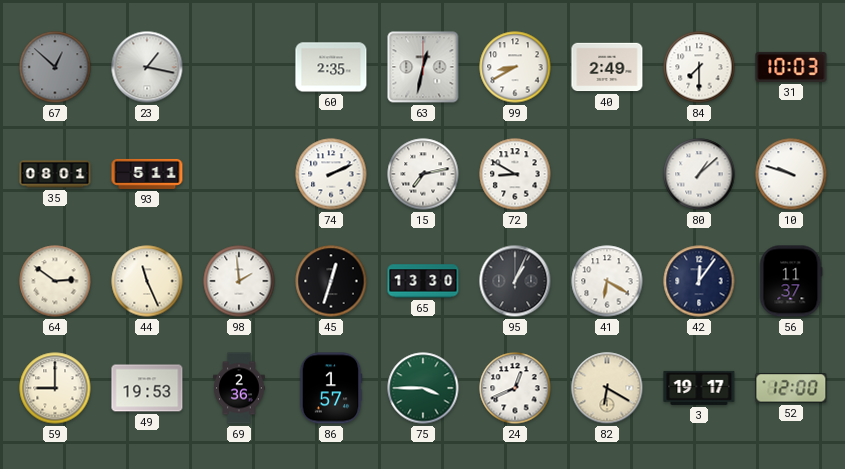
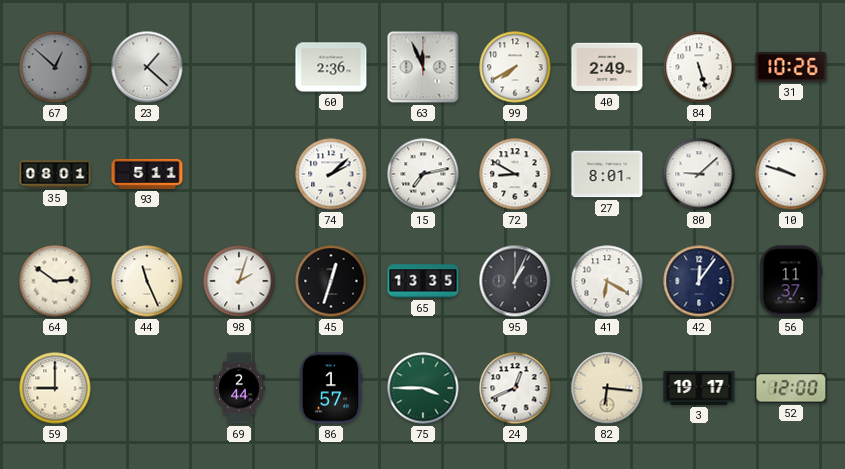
23: 1:17 -> 1:22 (147, 67)
60: 2:35 -> 2:36 (331, 67)
63: 12:32 -> 11:56 (423, 67)
99: 8:40 -> 7:40 (515, 67)
84: 7:30 -> 5:27 (699, 67)
31: 10:03 -> 10:26 (791, 67)
74: 2:11 -> 2:08 (331, 174)
27: none -> 8:01 (607, 174)
80: 1:08 -> 9:08 (699, 174)
98: 1:59 -> 2:03 (239, 281)
65: 13:30 -> 13:35 (423, 281)
49: 19:53 -> none (147, 388)
69: 2:36 -> 2:44 (239, 388)
82: 6:20 -> 6:16 (607, 388)
